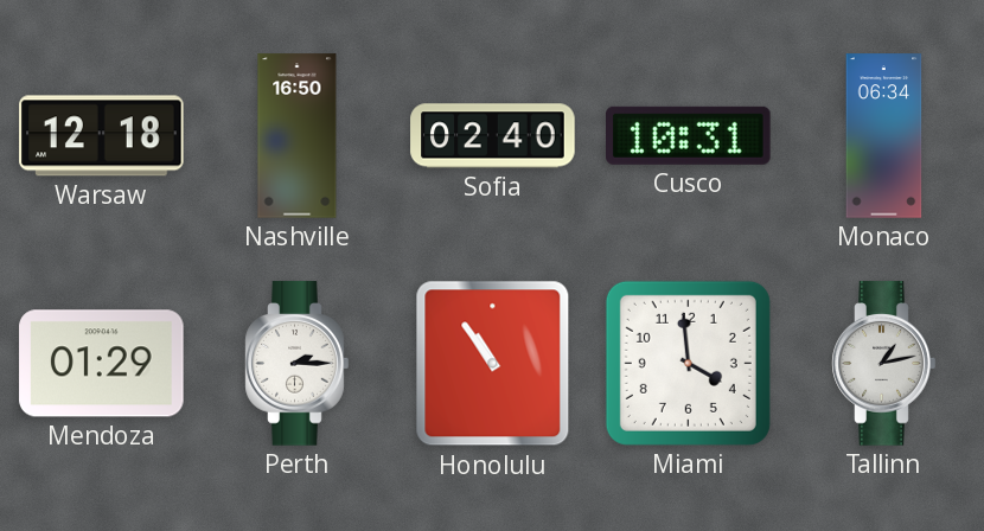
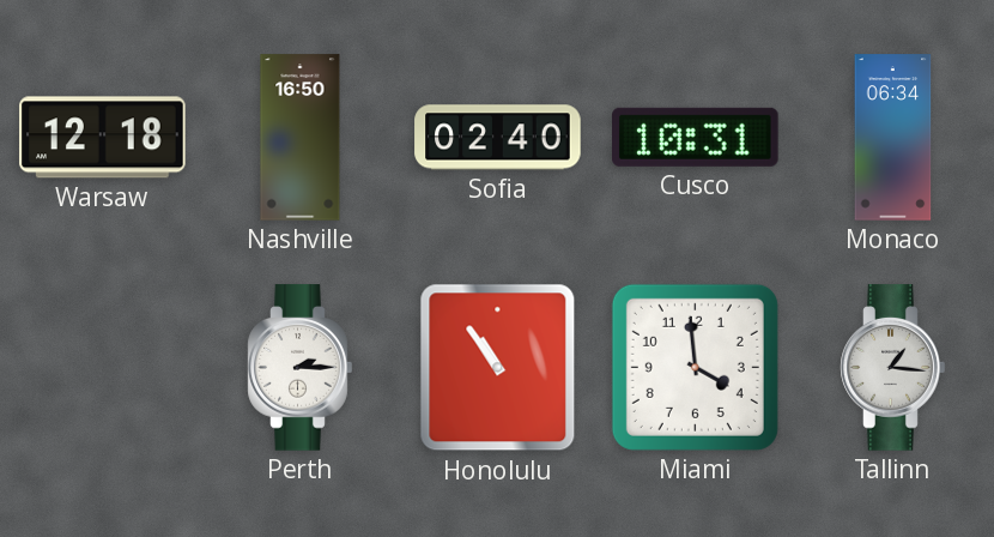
Mendoza: 01:29 -> none (102, 364)
Tallinn: 1:13 -> 1:16 (893, 368)
